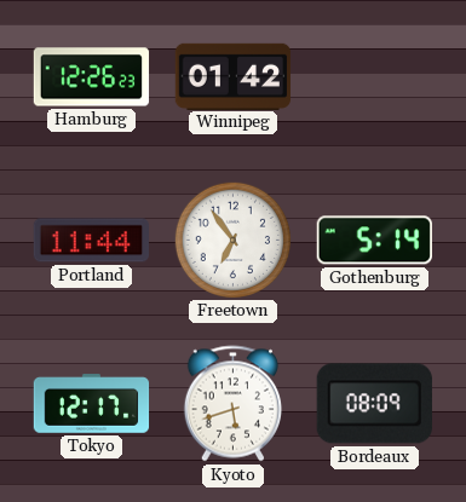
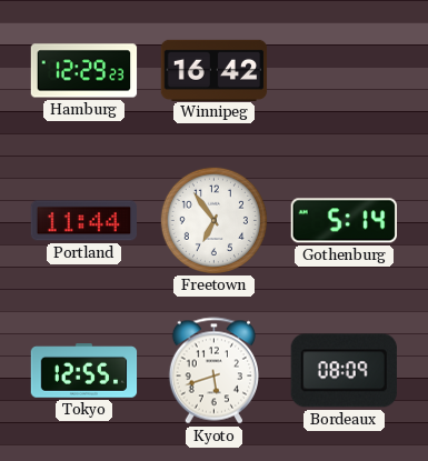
Hamburg: 12:26 -> 12:29 (84, 71)
Winnipeg: 01:42 -> 16:42 (215, 70)
Tokyo: 12:17 -> 12:55 (84, 371)
